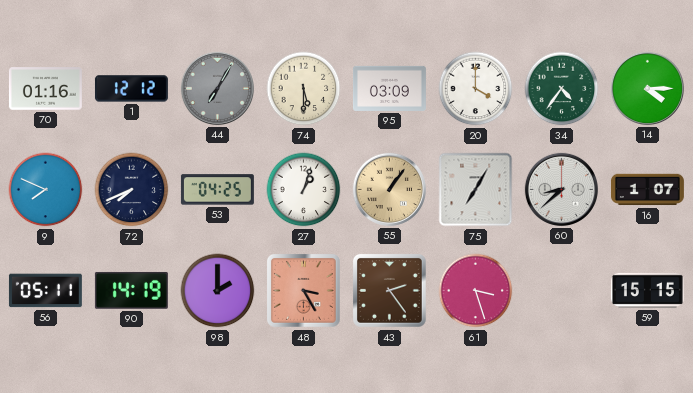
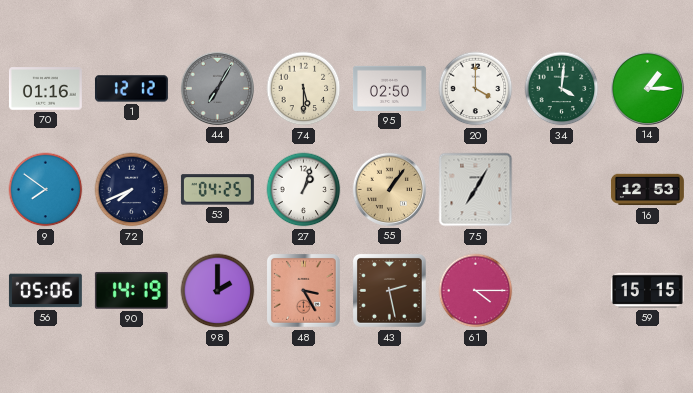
95: 03:09 -> 02:50 (389, 88)
34: 4:36 -> 4:01 (562, 89)
14: 4:15 -> 1:15 (647, 88)
9: 7:49 -> 7:51 (46, 190)
60: 8:38 -> none (561, 189)
16: 1:07 -> 12:53 (647, 190)
56: 05:11 -> 05:06 (45, 291)
43: 2:24 -> 2:28 (390, 291)
61: 3:27 -> 4:15 (476, 291)
